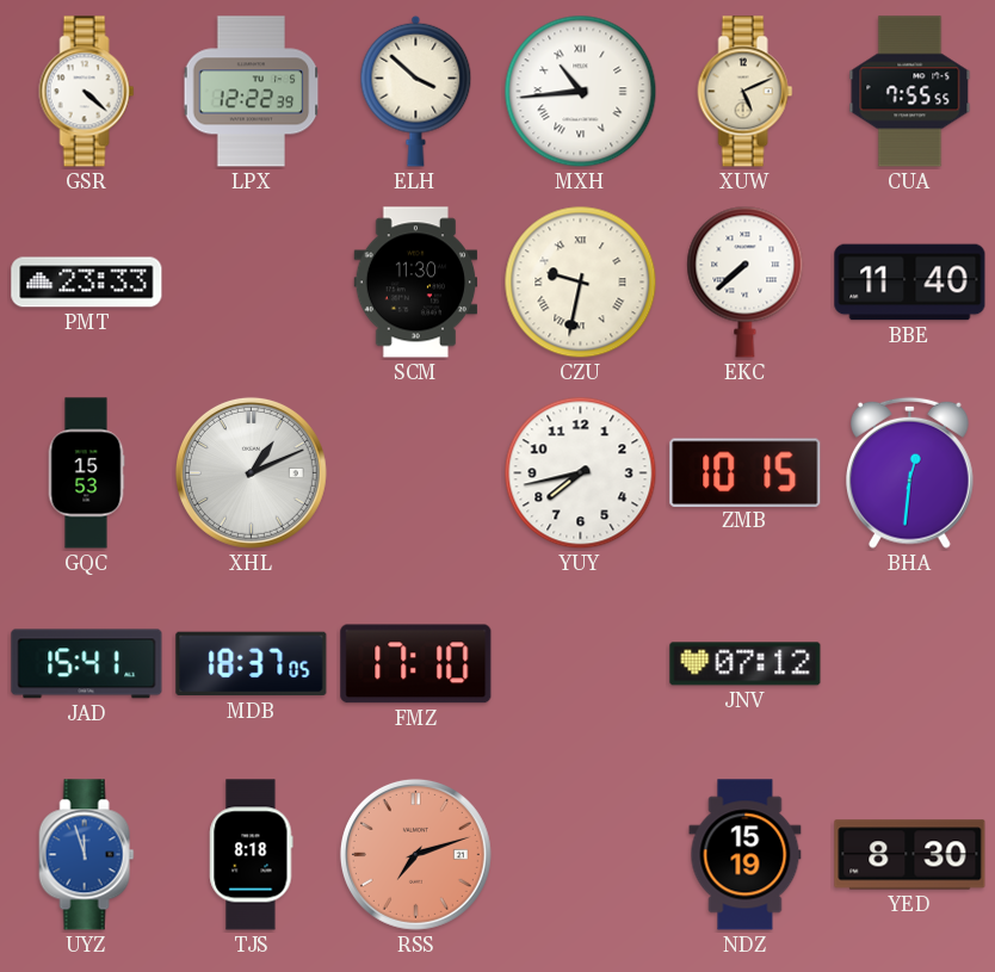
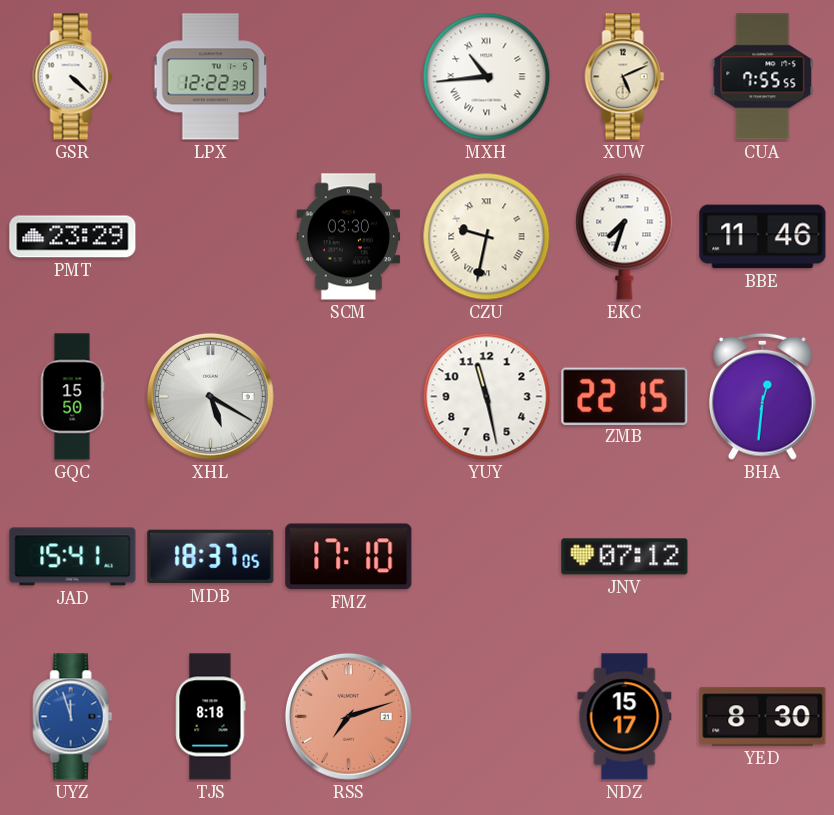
ELH: 3:52 -> none (416, 91)
PMT: 23:33 -> 23:29 (73, 237)
SCM: 11:30 -> 03:30 (349, 237)
EKC: 7:38 -> 7:33 (625, 236)
BBE: 11:40 -> 11:46 (763, 237)
GQC: 15:53 -> 15:50 (72, 397)
XHL: 1:11 -> 5:20 (210, 396)
YUY: 7:43 -> 11:28 (487, 397)
ZMB: 10:15 -> 22:15 (625, 396)
NDZ: 15:19 -> 15:17 (625, 717)
